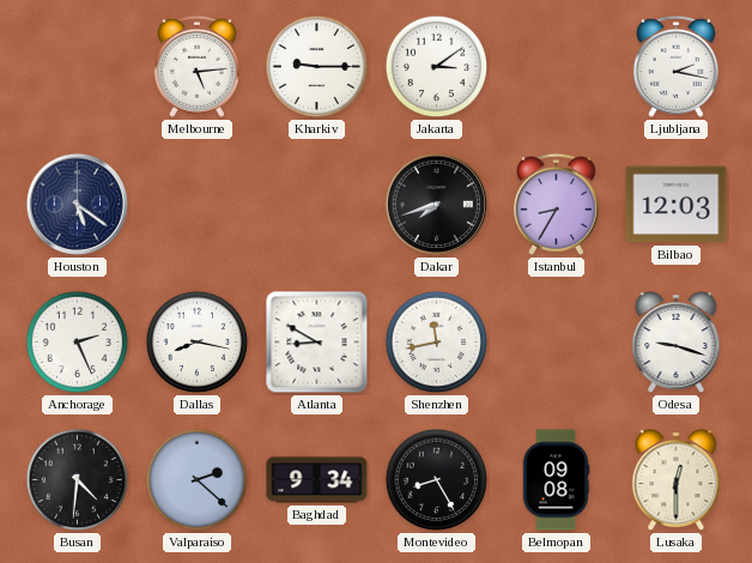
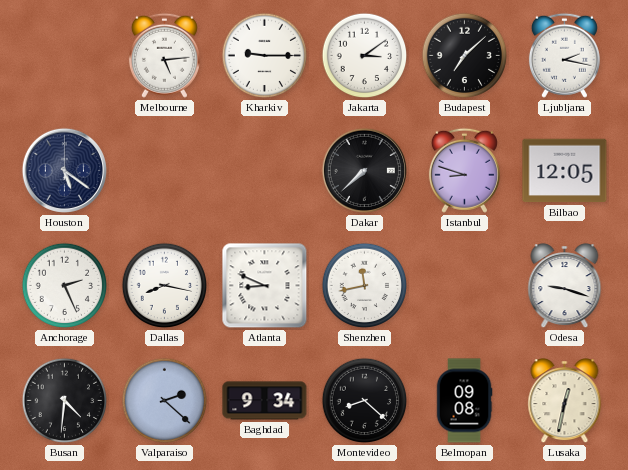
Budapest: none -> 7:08 (465, 56)
Dakar: 7:42 -> 7:38 (364, 170)
Istanbul: 8:35 -> 8:48 (464, 170)
Bilbao: 12:03 -> 12:05 (565, 171)
Atlanta: 8:50 -> 8:49 (265, 286)
Montevideo: 8:25 -> 8:22 (365, 401)
Lusaka: 12:30 -> 12:32 (565, 401)
